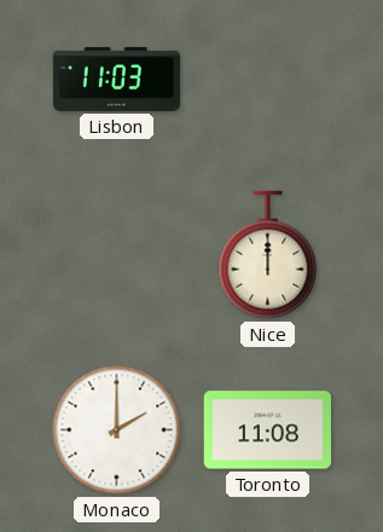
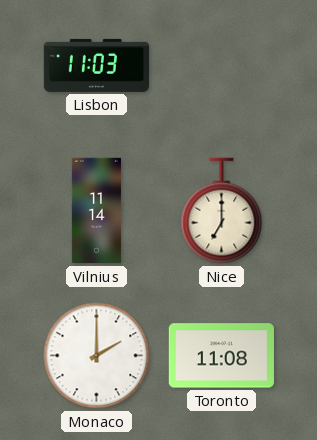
Vilnius: none -> 11:14 (96, 211)
Nice: 12:00 -> 7:00 (222, 211)
